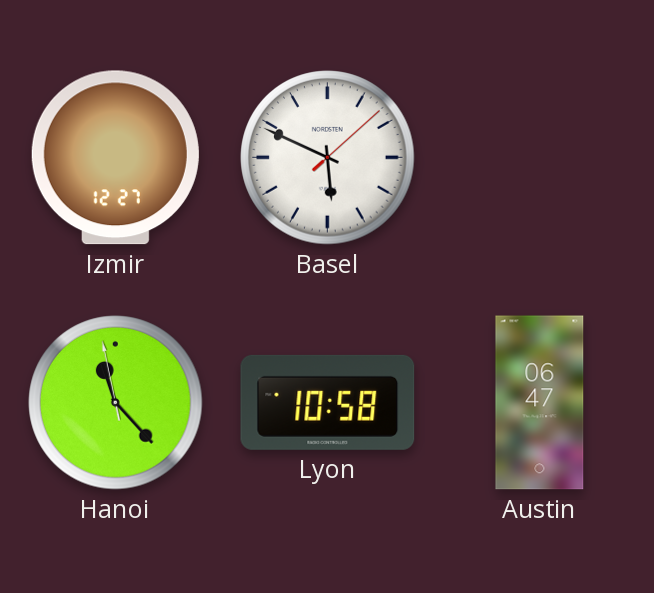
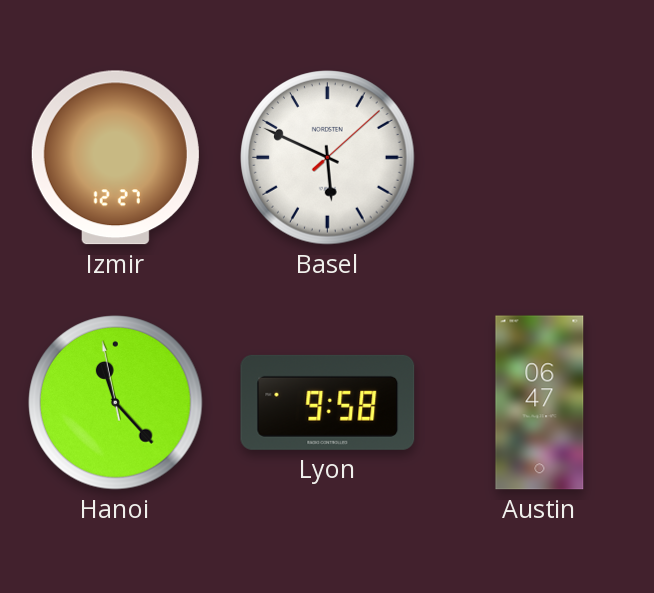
Lyon: 10:58 -> 9:58 (328, 402)
